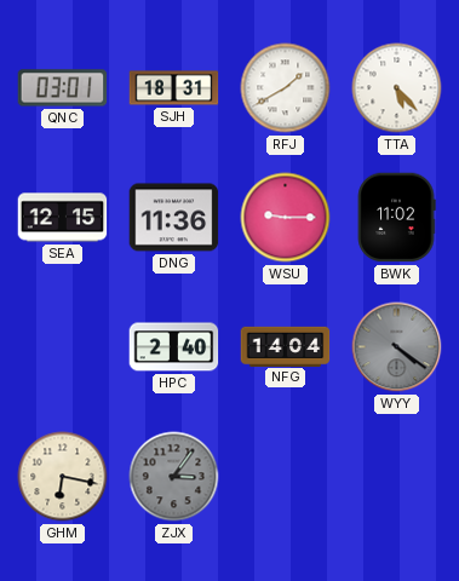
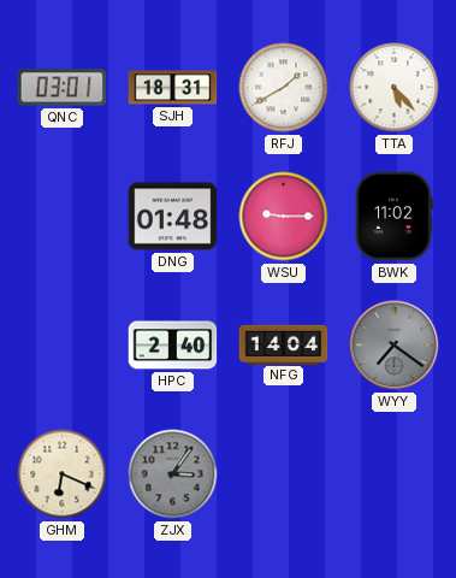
SEA: 12:15 -> none (63, 218)
DNG: 11:36 -> 01:48 (173, 217)
WYY: 4:21 -> 7:21 (395, 346)
GHM: 6:17 -> 6:19 (63, 474)
